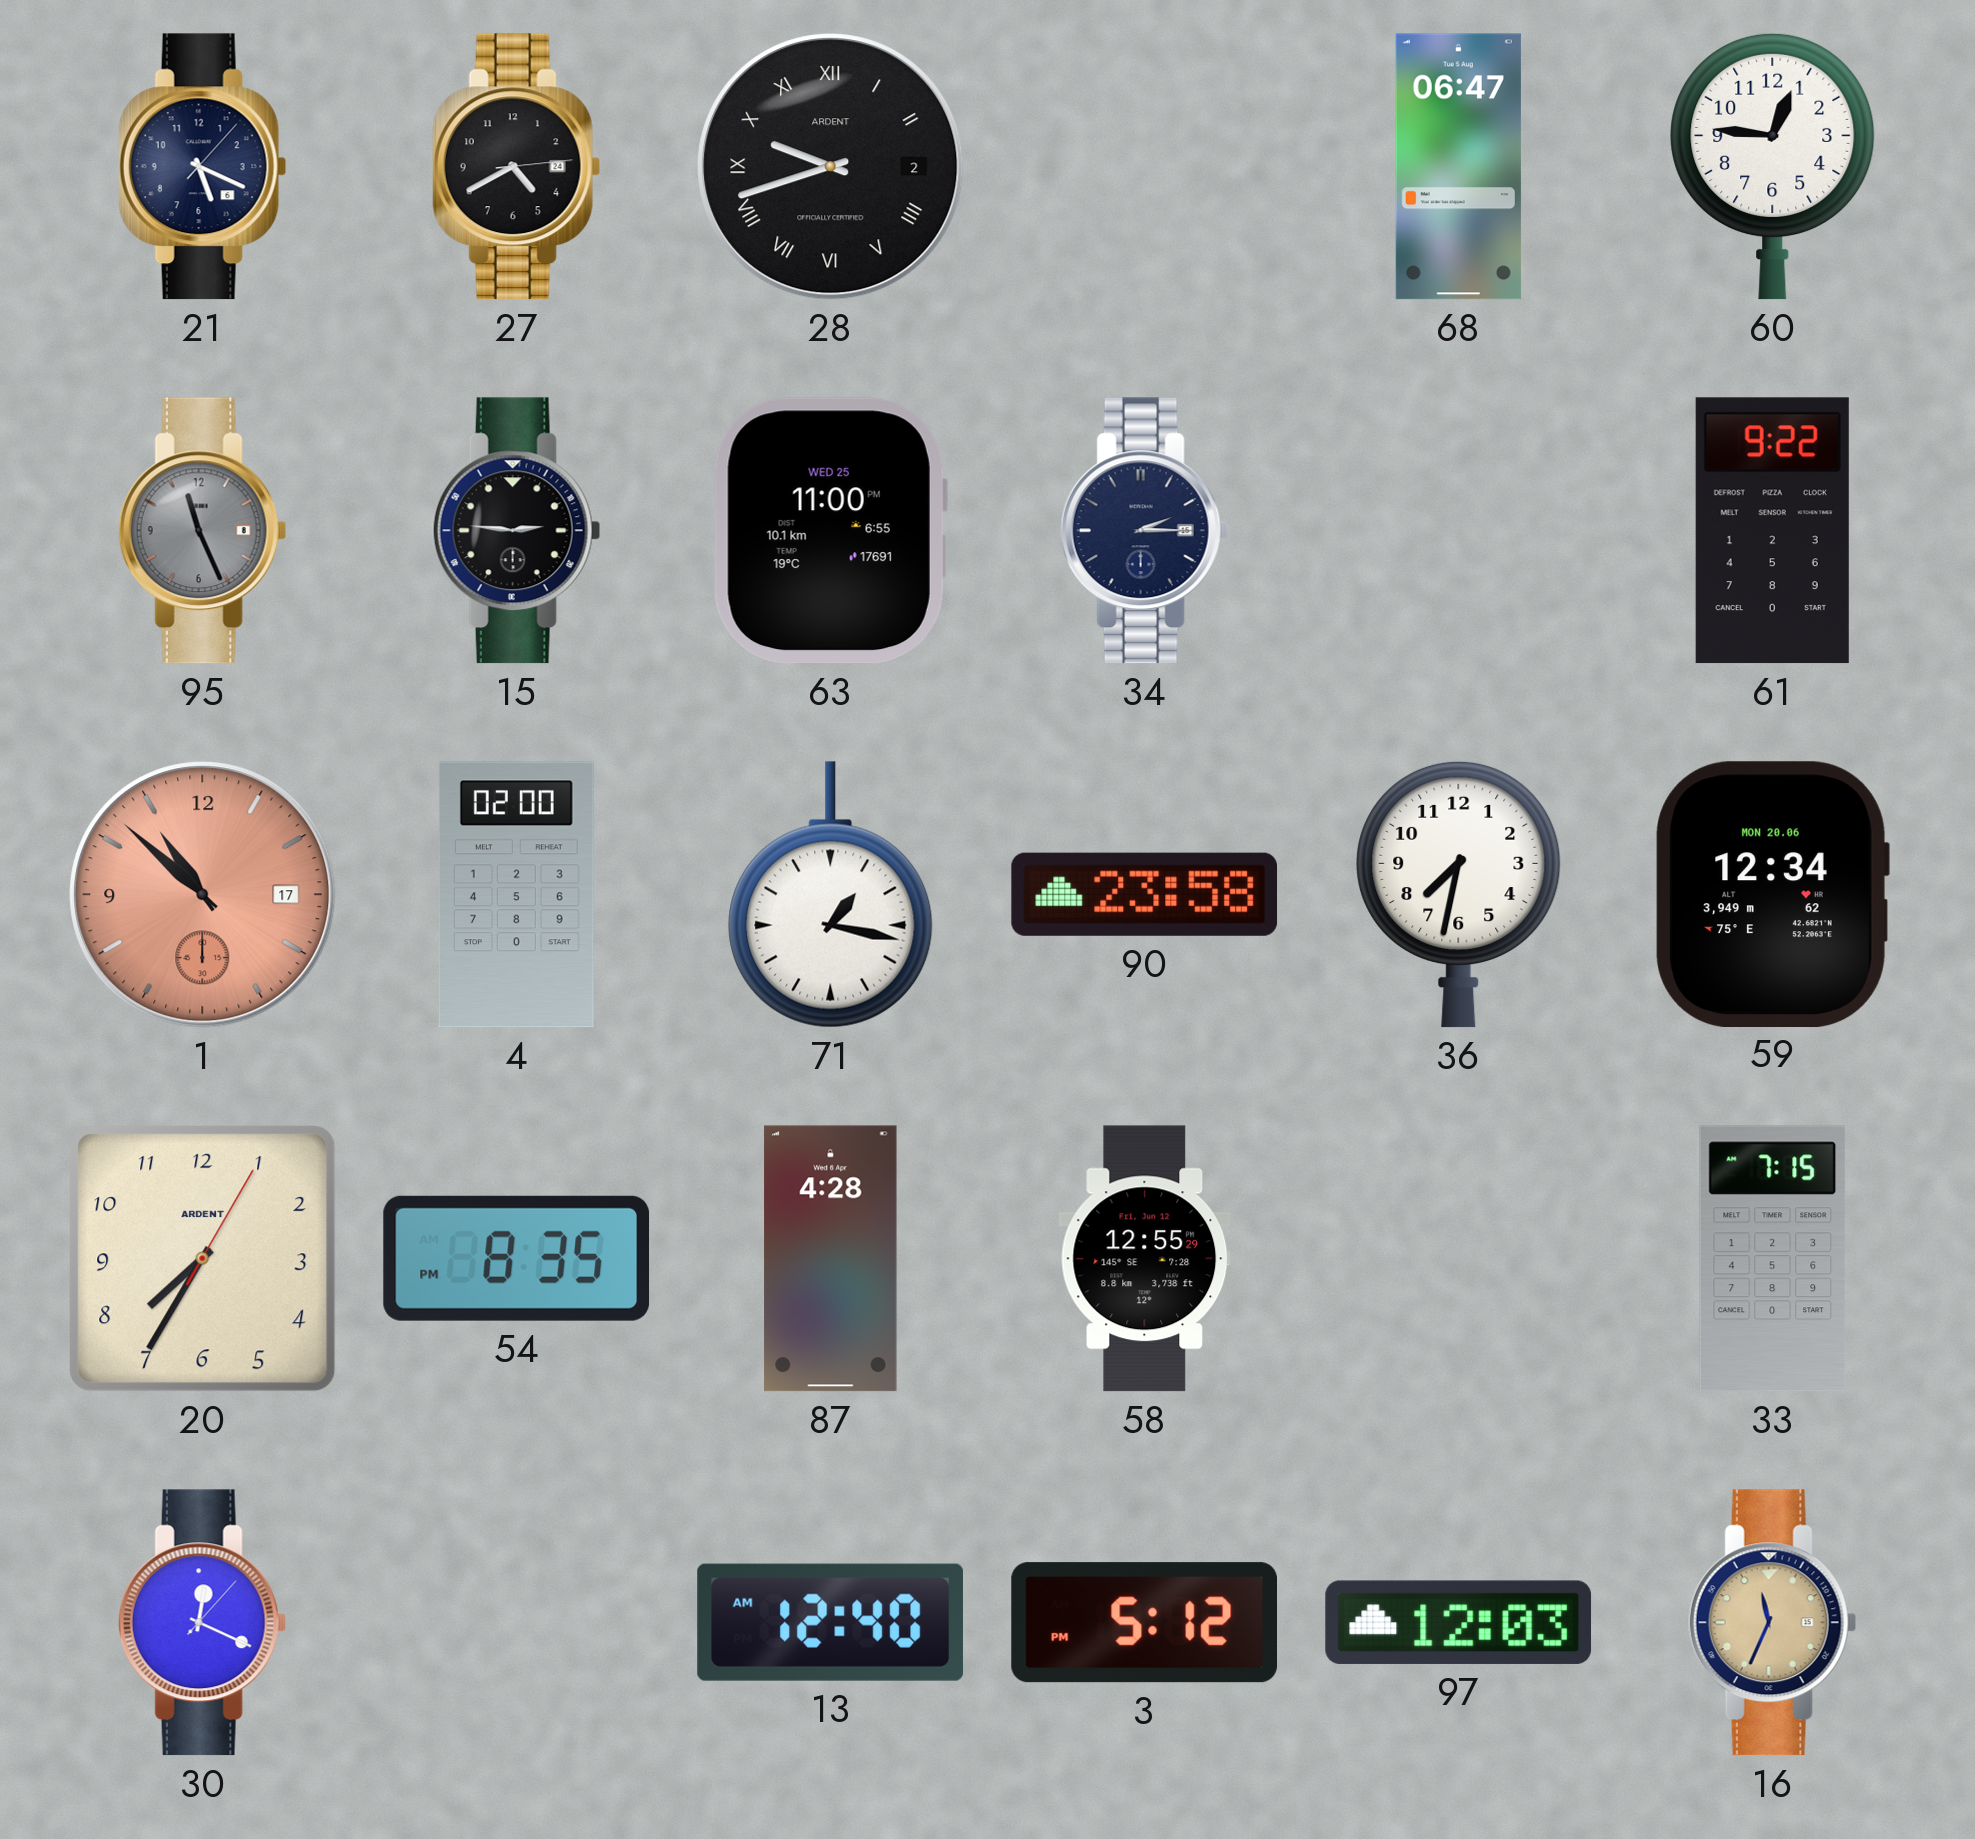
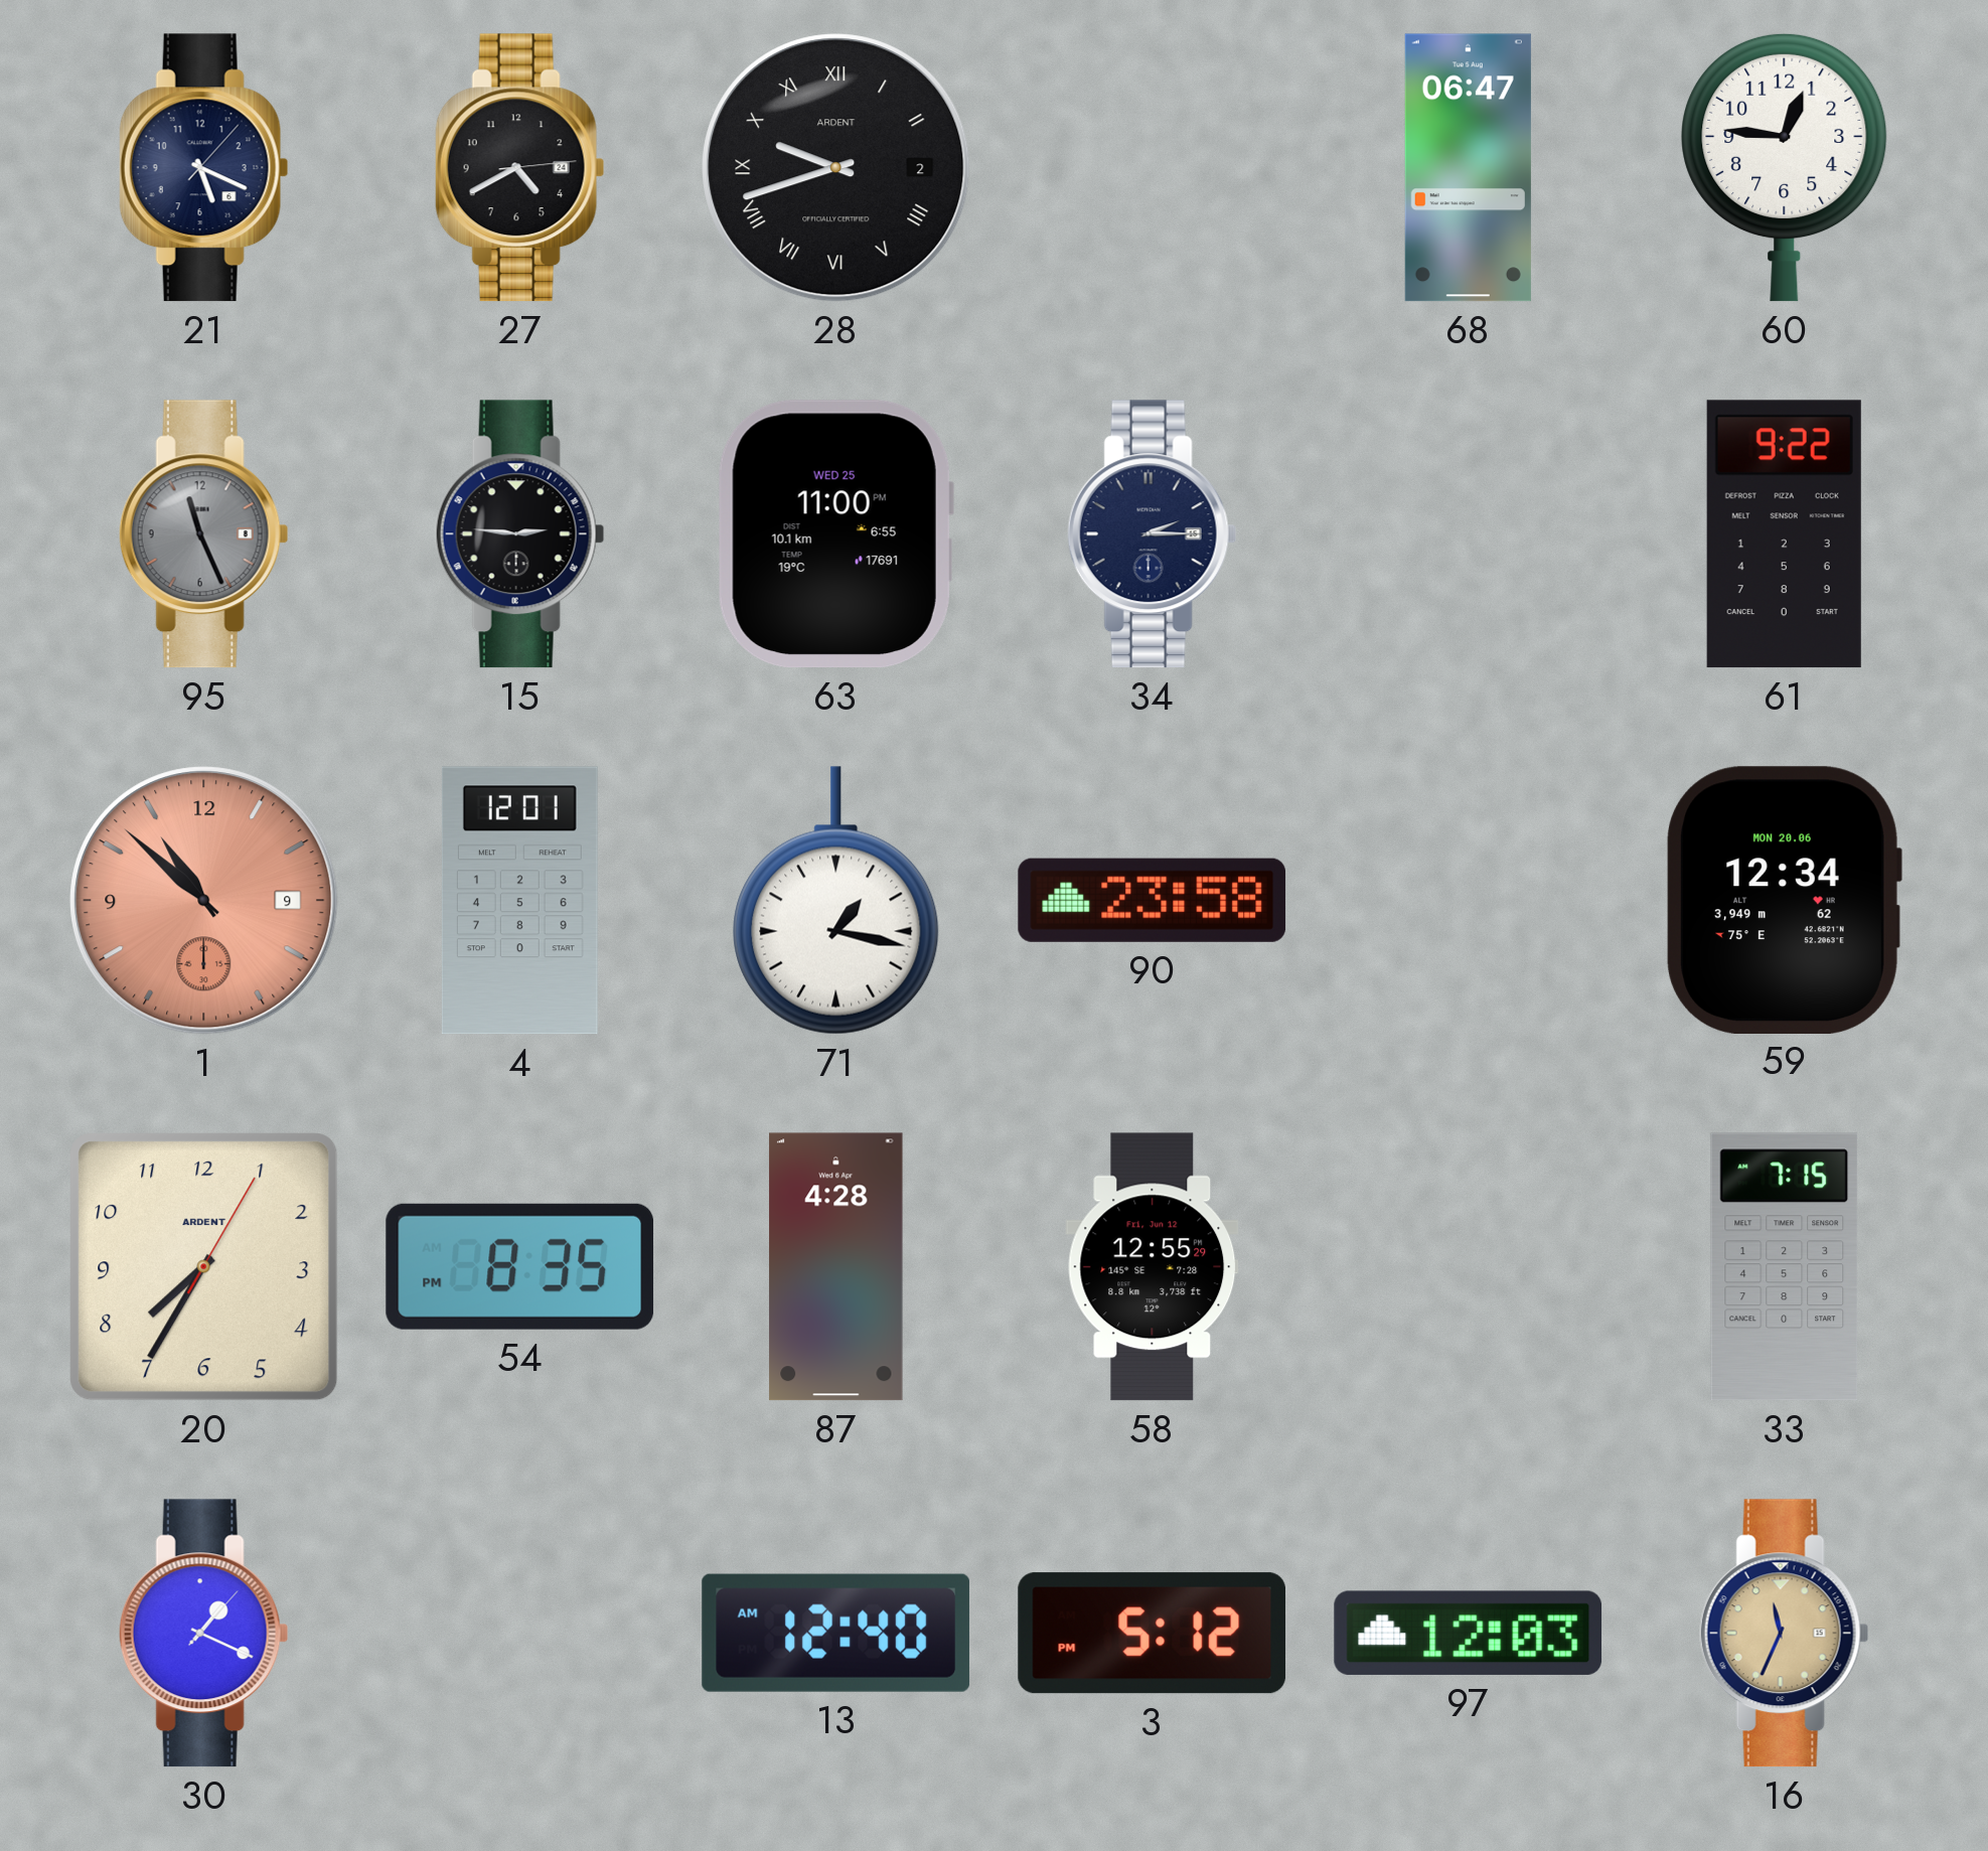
1 date: 17 -> 9 (204, 901)
4: 02:00 -> 12:01 (519, 901)
36: 7:32 -> none (1459, 894)
30: 12:19 -> 1:19 (203, 1634)
